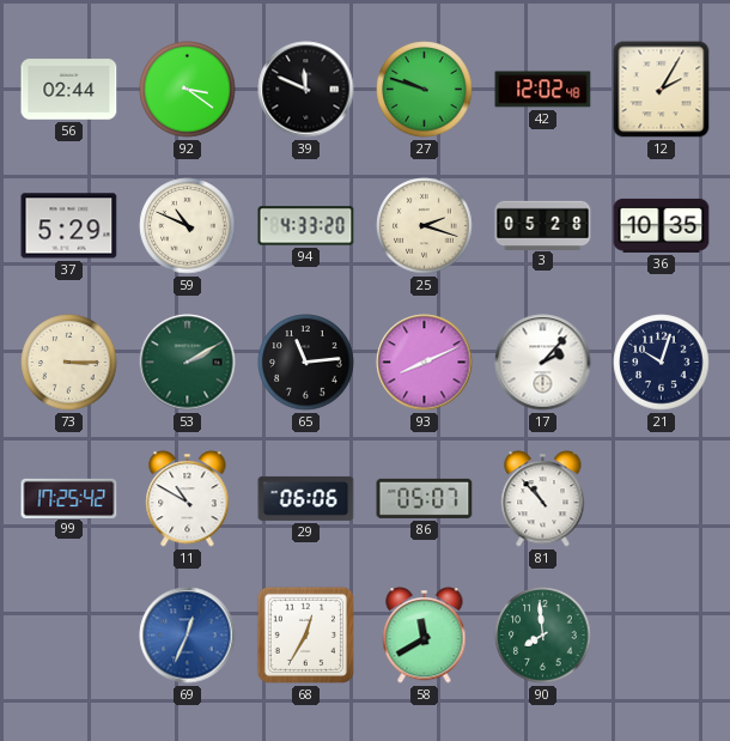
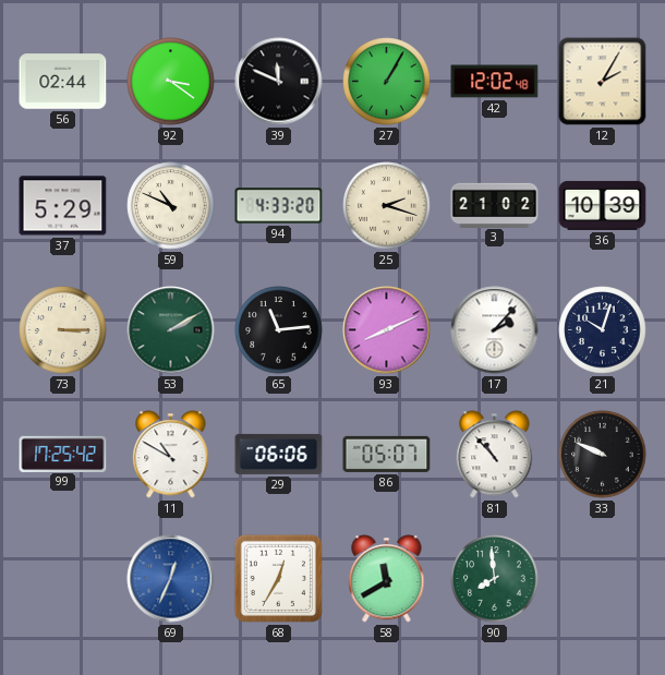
27: 9:48 -> 1:05 (387, 82)
3: 05:28 -> 21:02 (495, 205)
36: 10:35 -> 10:39 (603, 205)
33: none -> 9:49 (603, 455)
